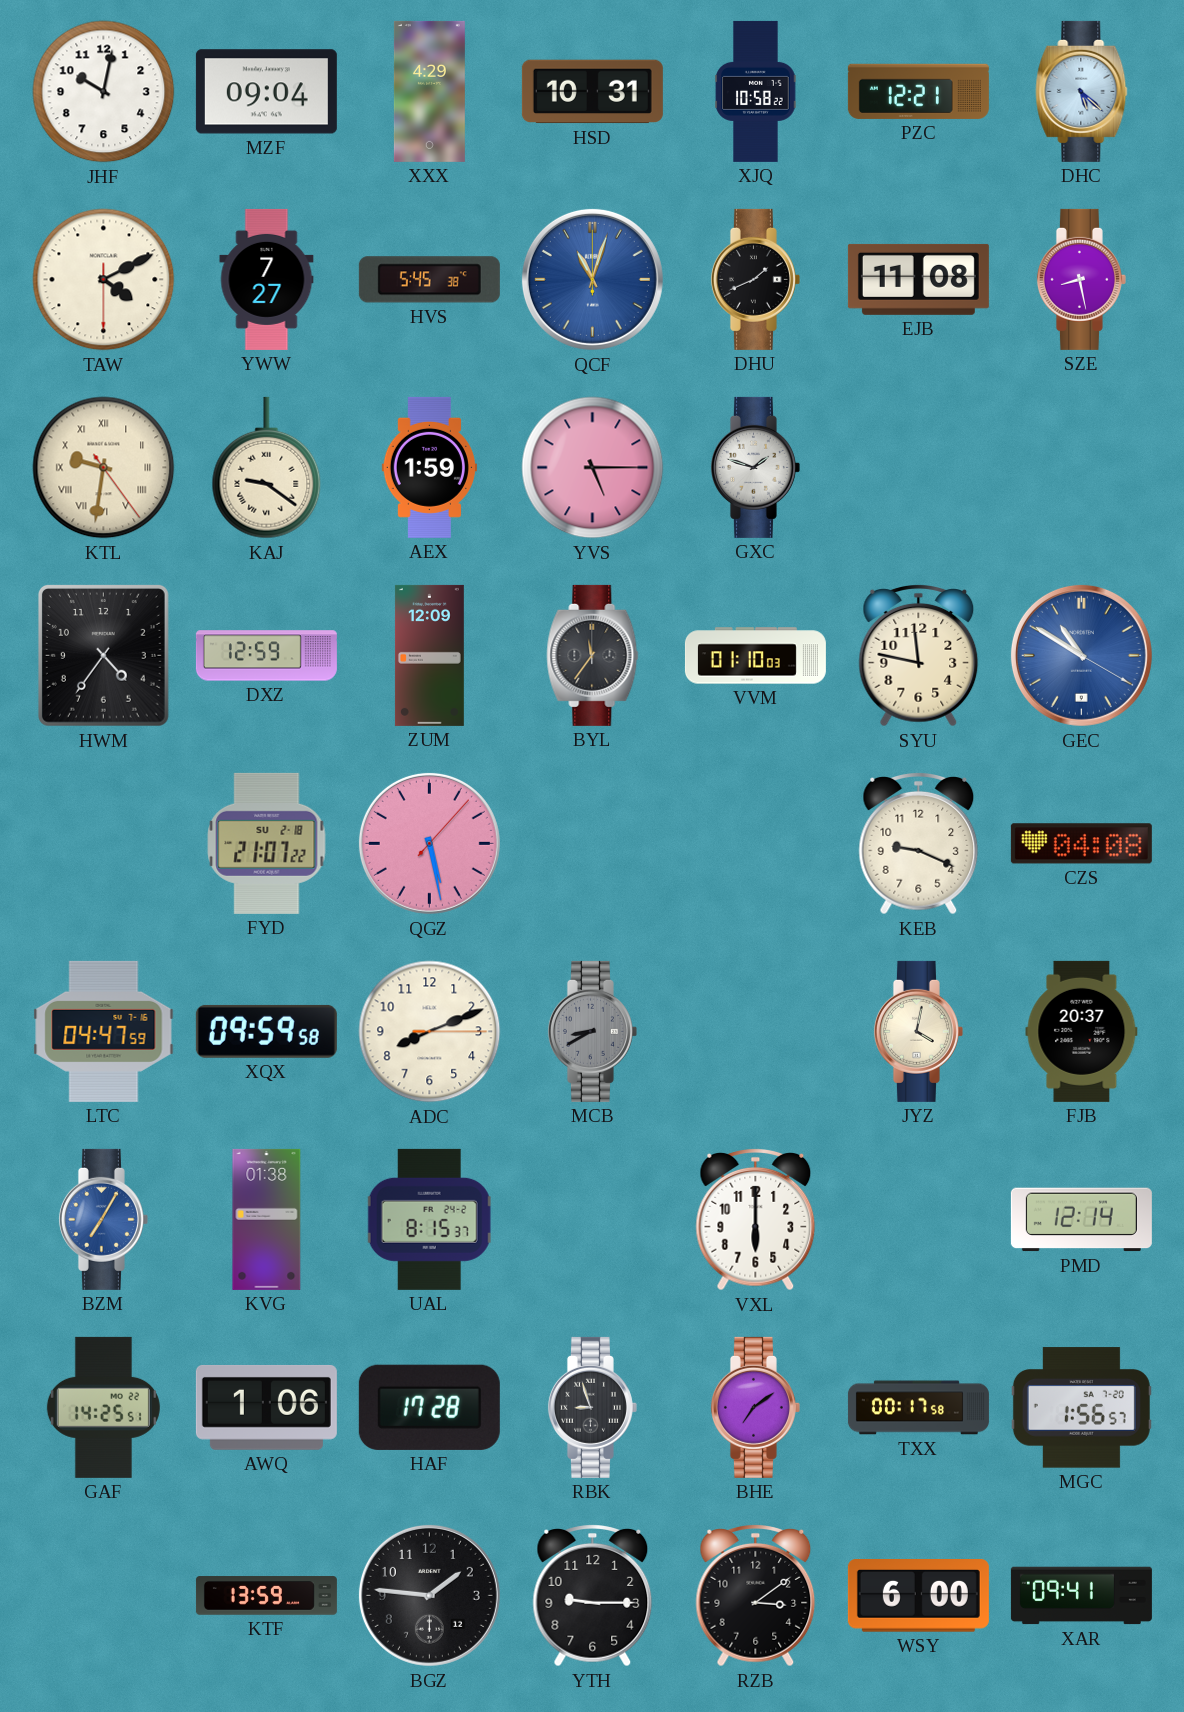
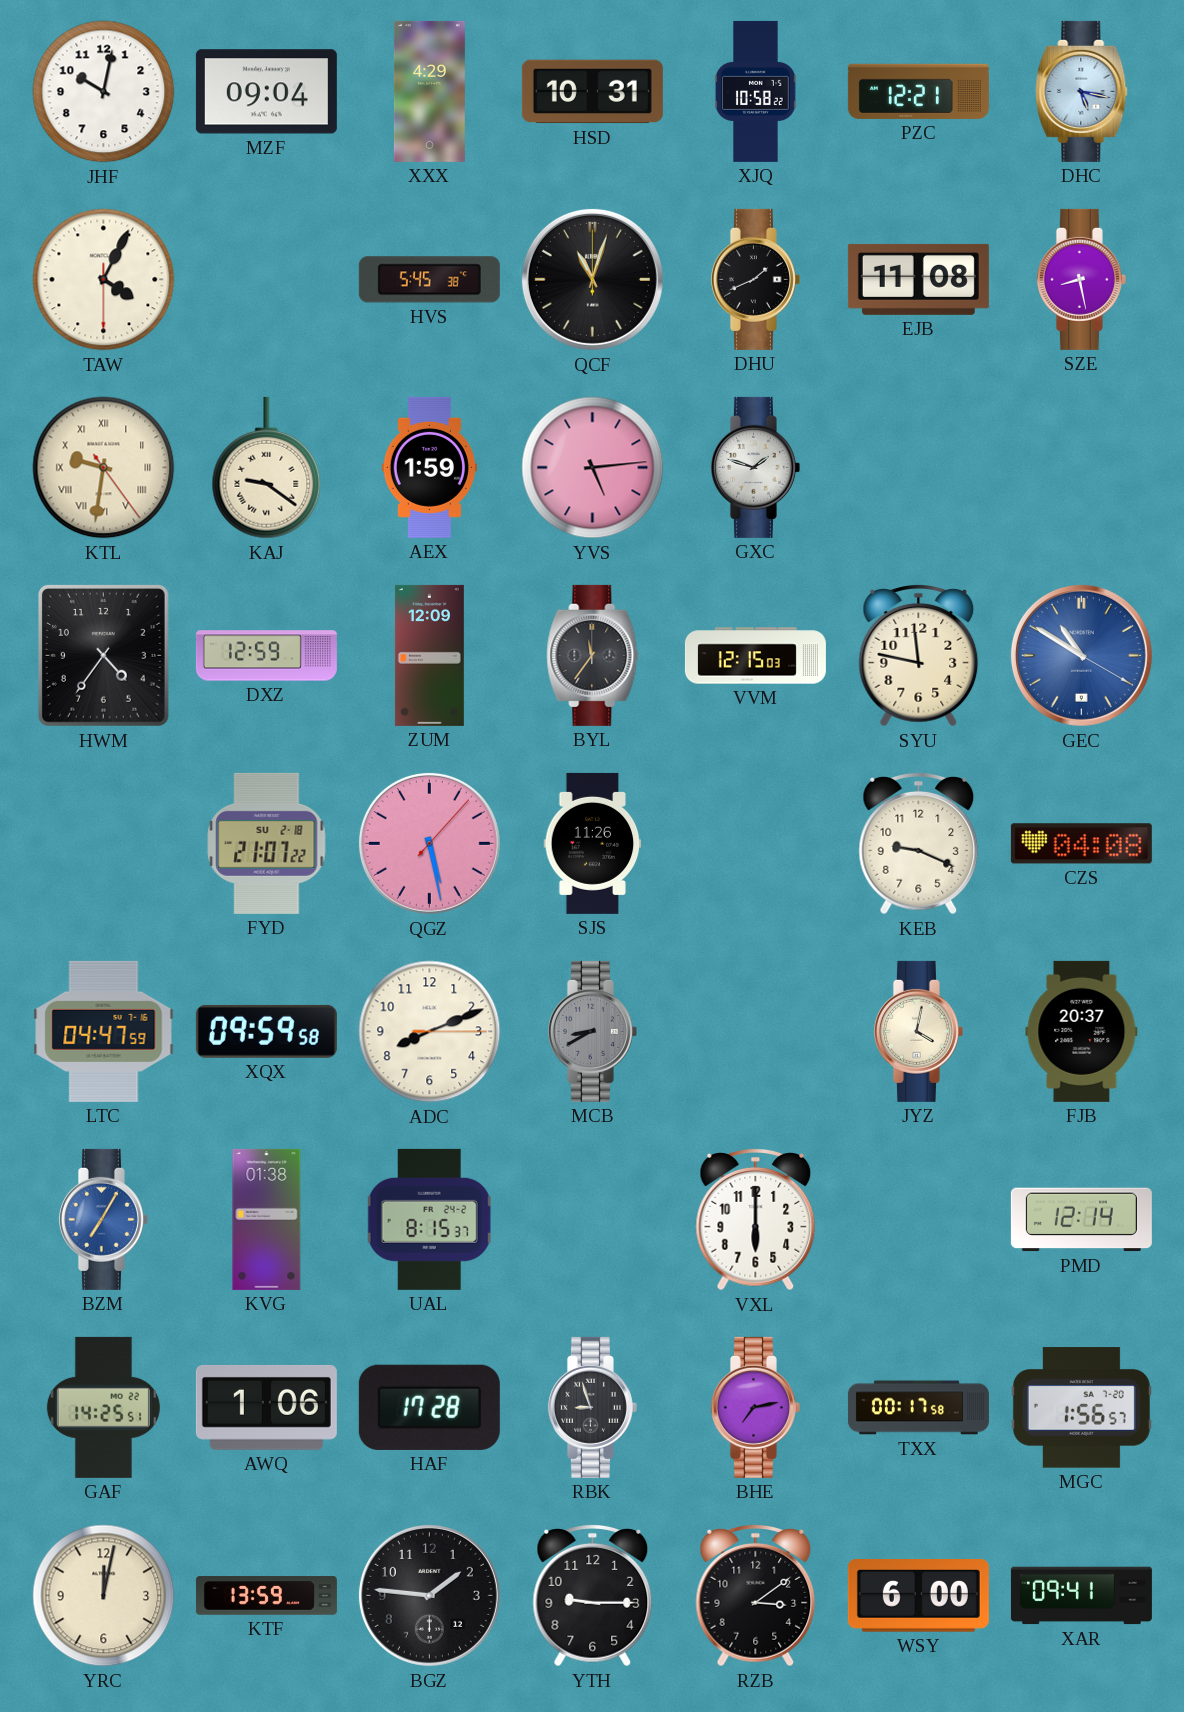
DHC: 5:22 -> 5:17 (1082, 91)
TAW: 4:10 -> 4:04 (104, 280)
YWW: 7:27 -> none (267, 279)
QCF dial: blue -> black (592, 279)
YVS: 5:15 -> 5:14 (593, 468)
VVM: 01:10 -> 12:15 (755, 656)
SJS: none -> 11:26 (593, 843)
BHE: 7:09 -> 7:13 (755, 1407)
YRC: none -> 12:02 (104, 1596)
